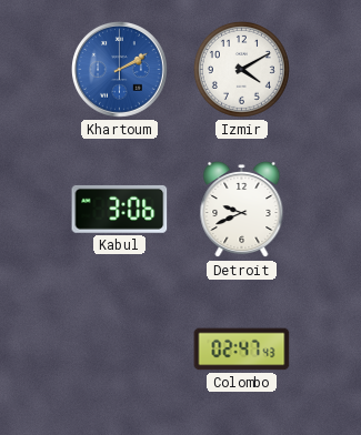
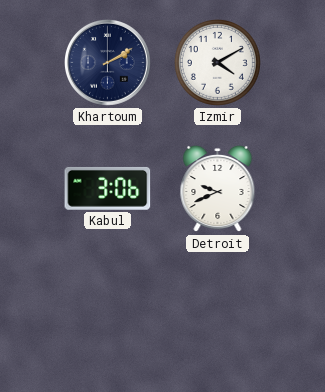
Khartoum dial: blue -> navy (108, 63)
Colombo: 02:47 -> none (242, 350)
